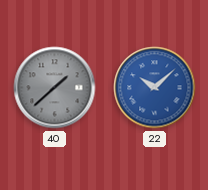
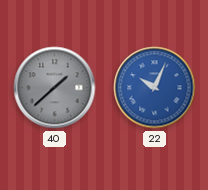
22: 10:08 -> 10:04 (155, 88)
